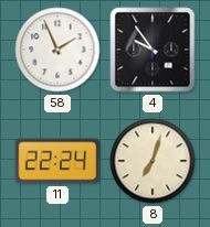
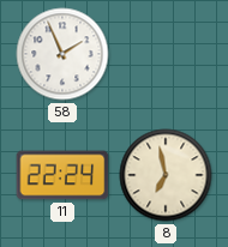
4: 9:54 -> none (153, 50)
8: 7:03 -> 6:58 (166, 175)
